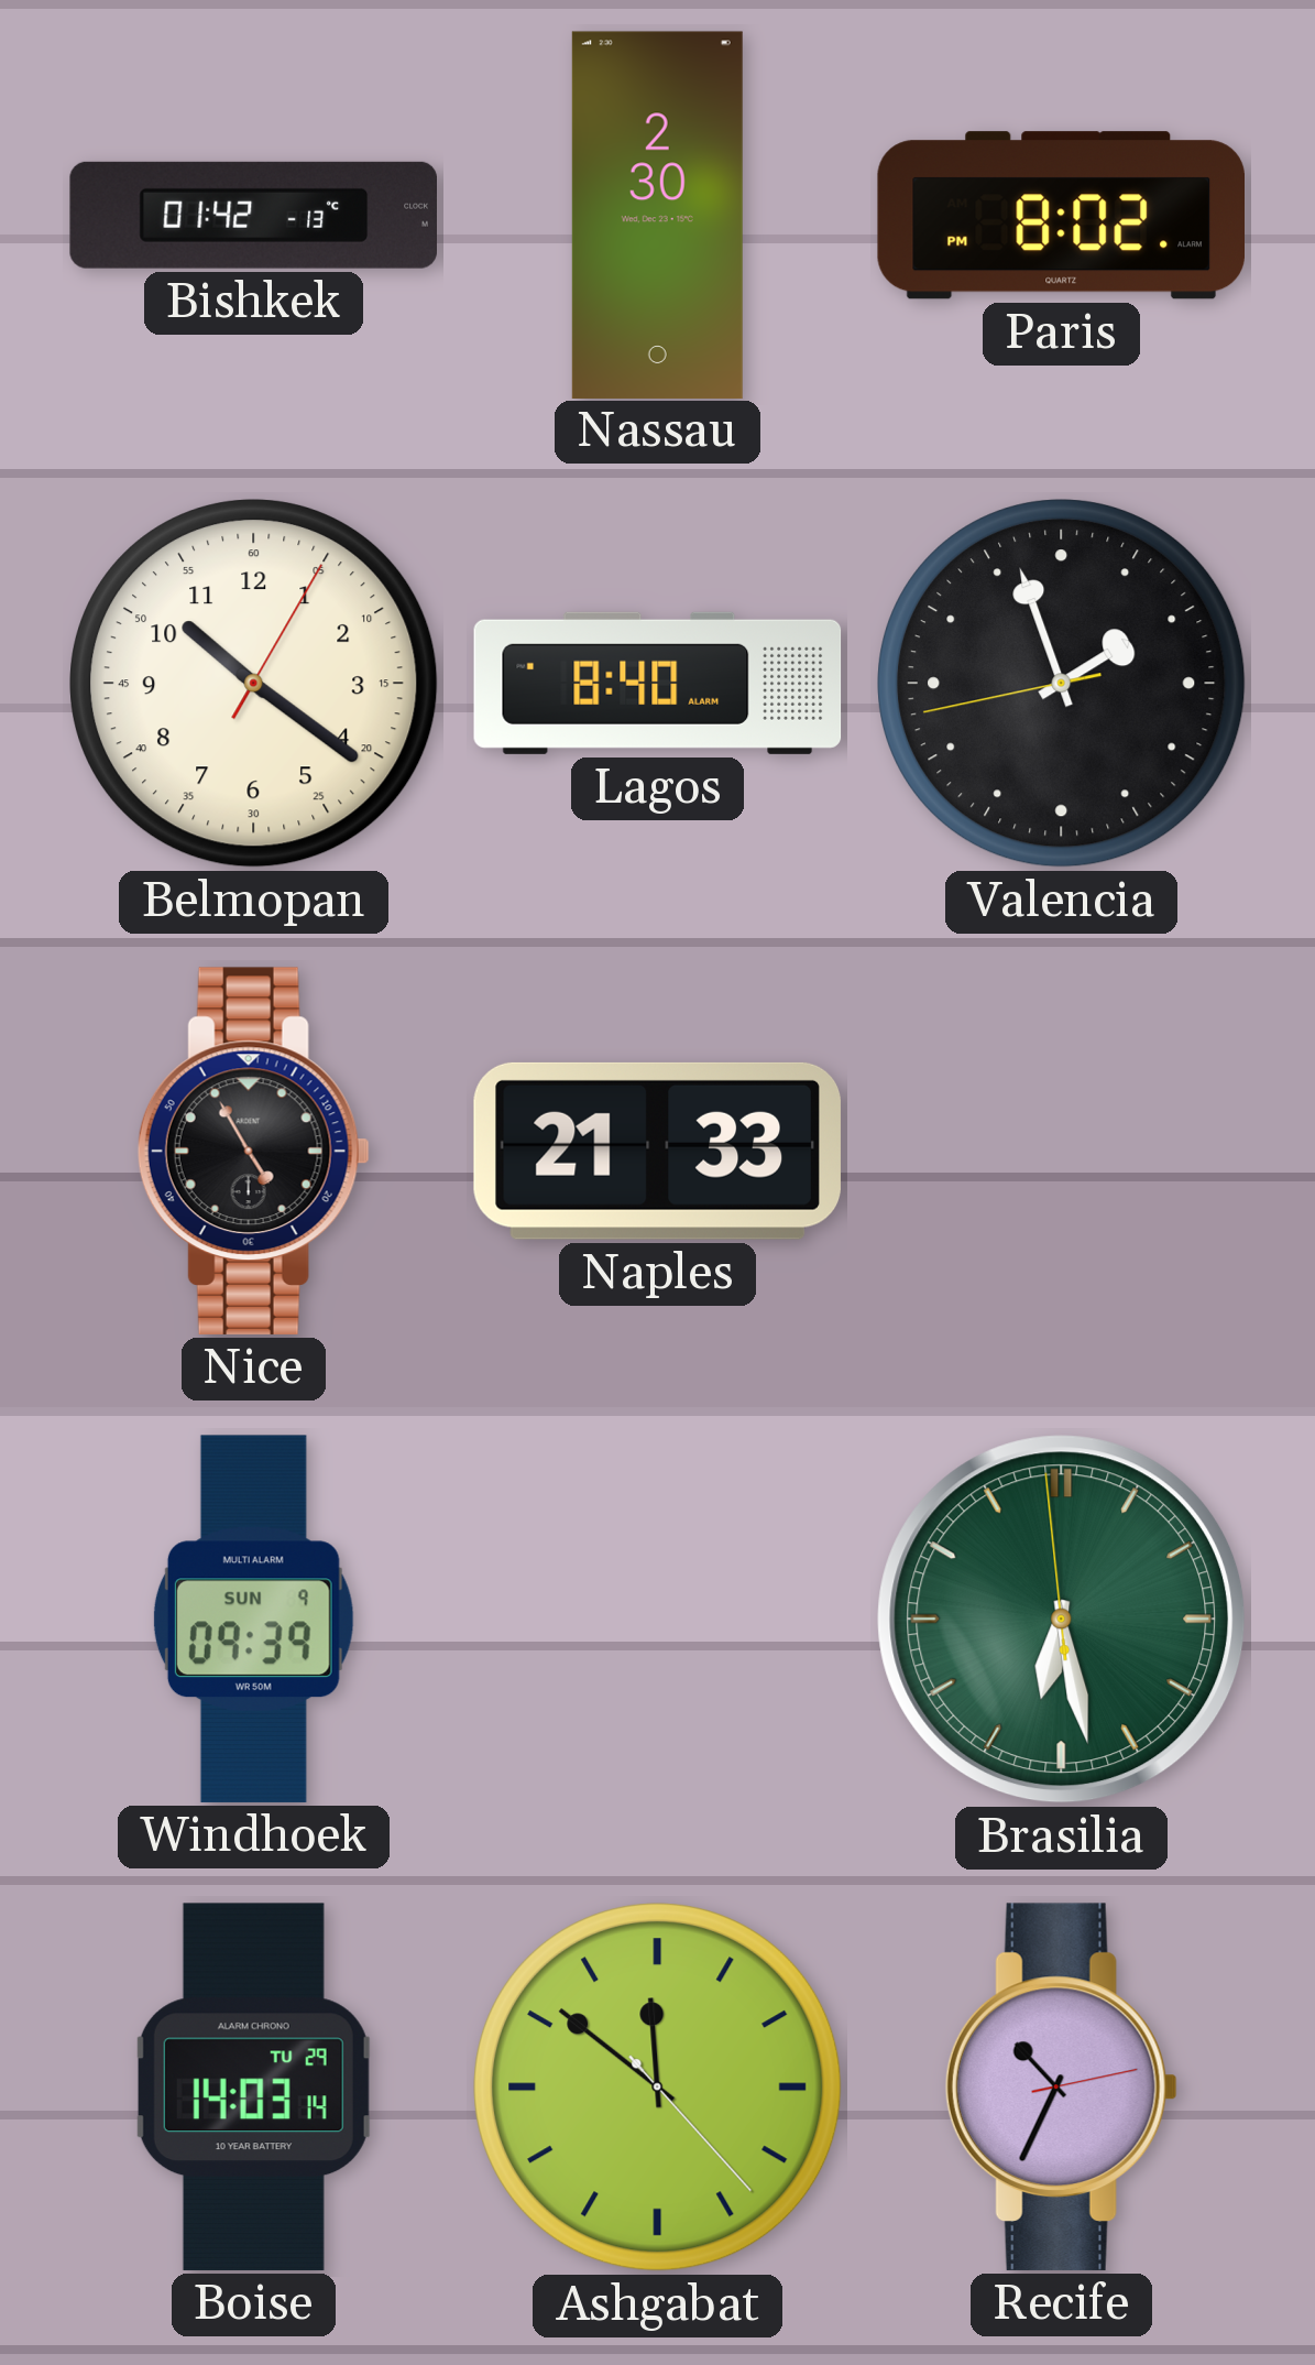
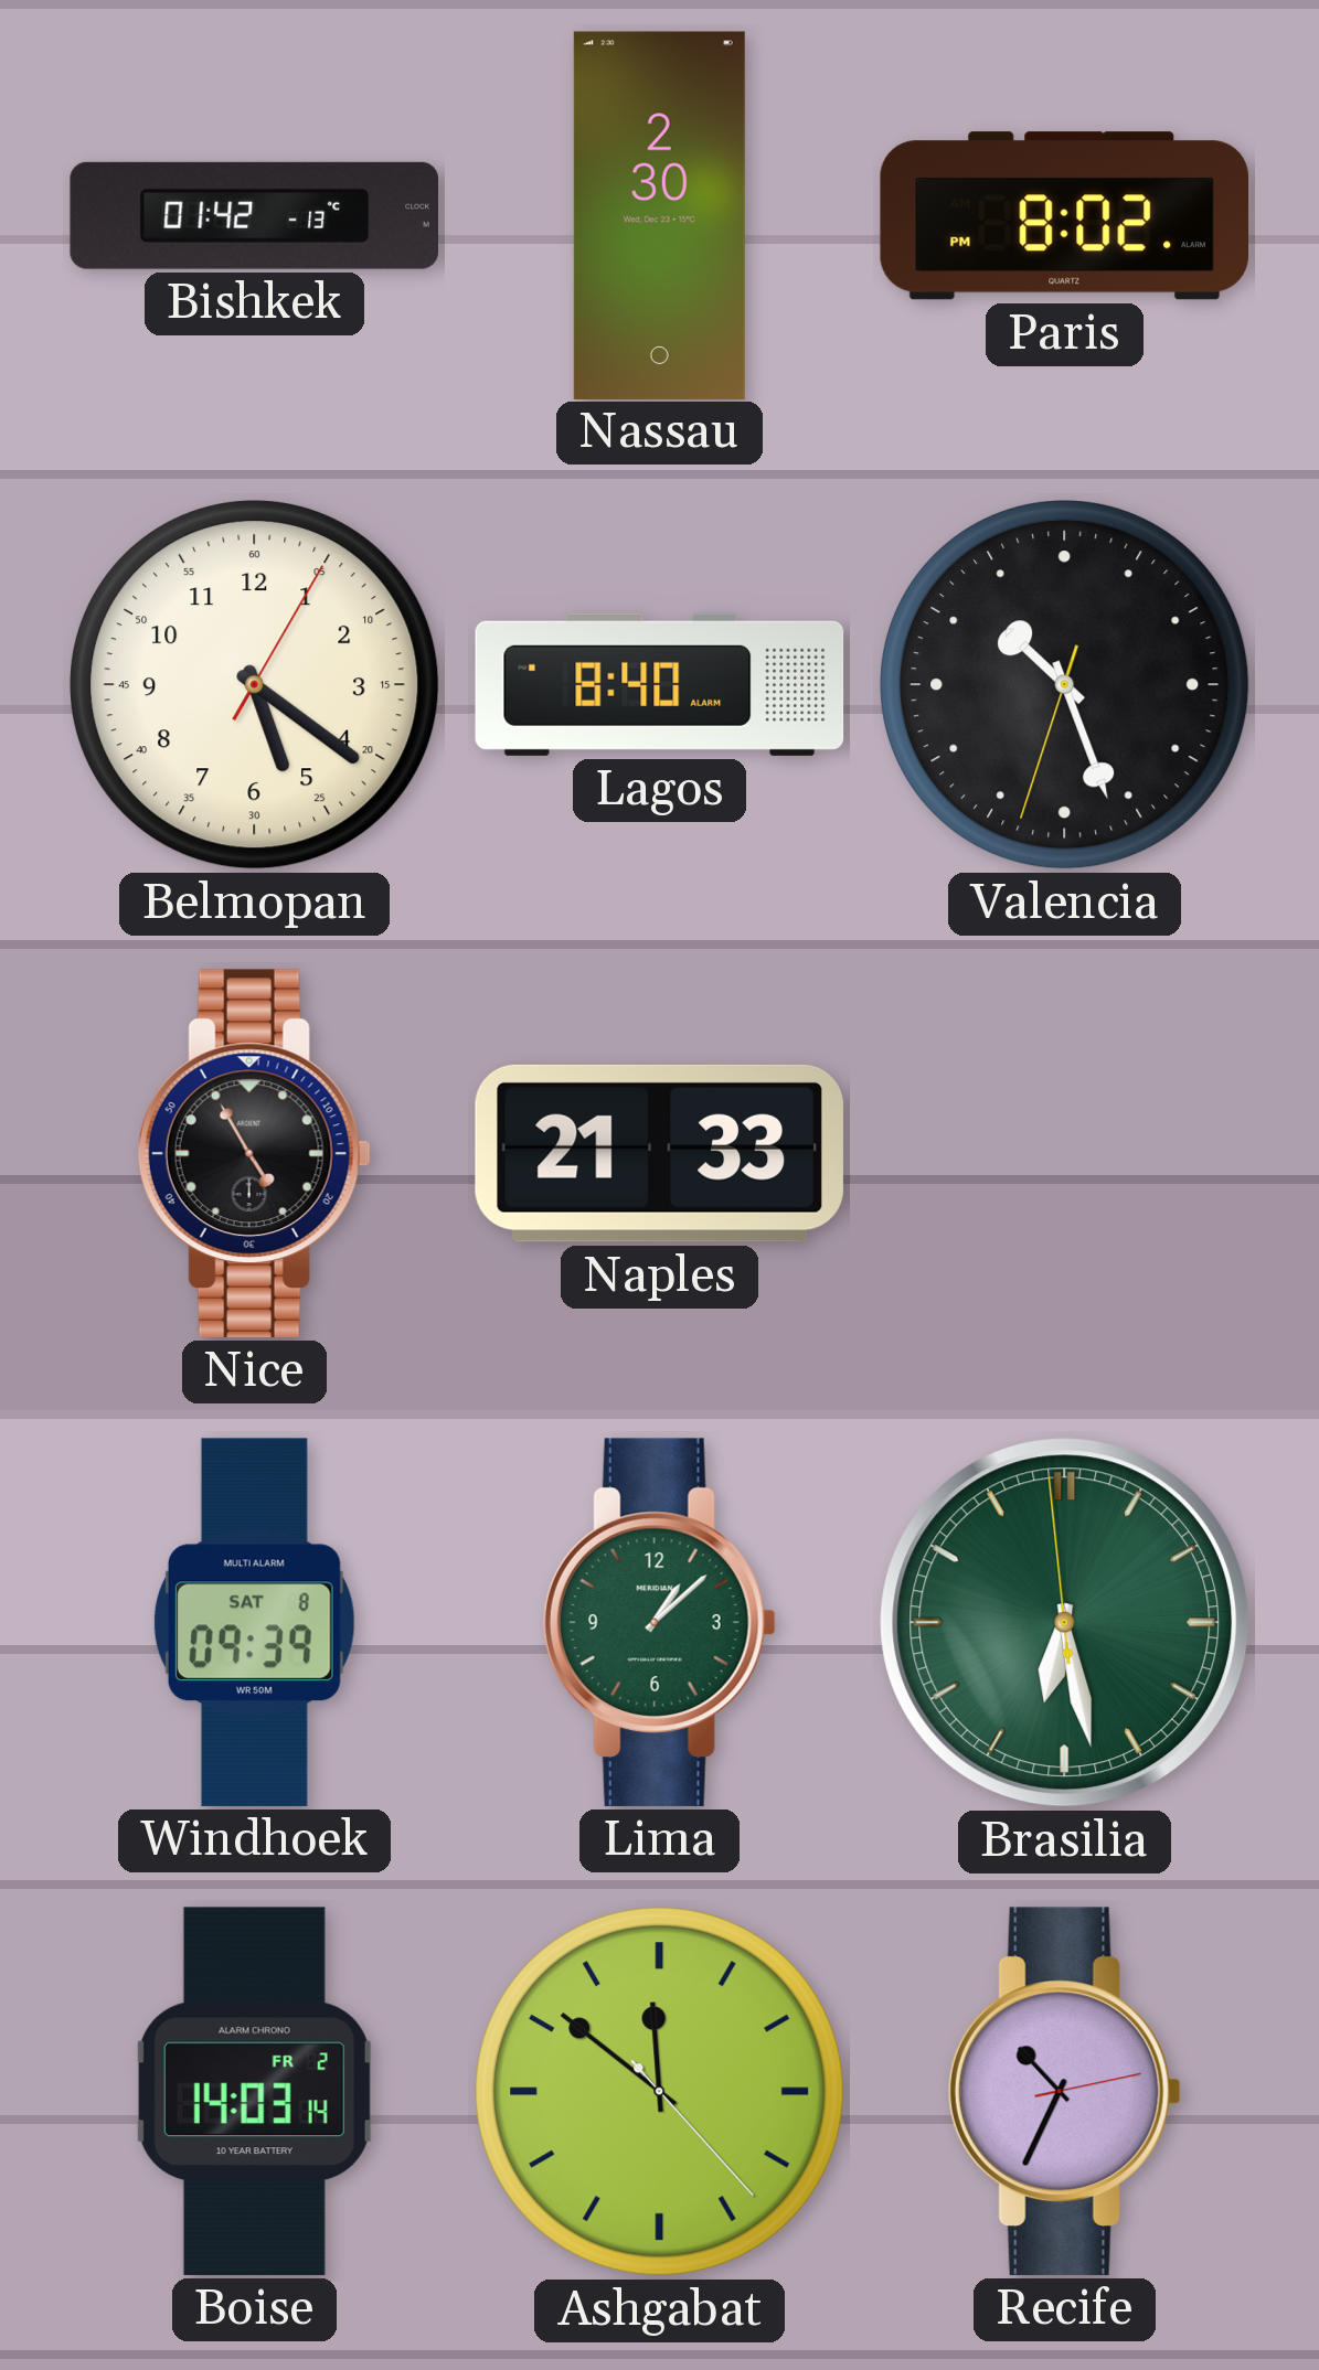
Belmopan: 10:21 -> 5:21 (255, 685)
Valencia: 1:56 -> 10:26 (1065, 685)
Windhoek date: SUN 9 -> SAT 8 (254, 1622)
Lima: none -> 1:08 (659, 1622)
Boise date: TU 29 -> FR 2 (254, 2091)
